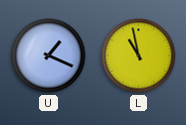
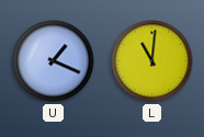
L: 10:58 -> 11:01 (152, 61)
